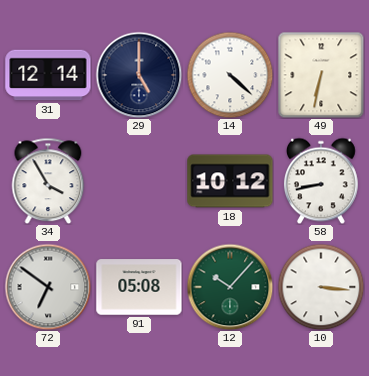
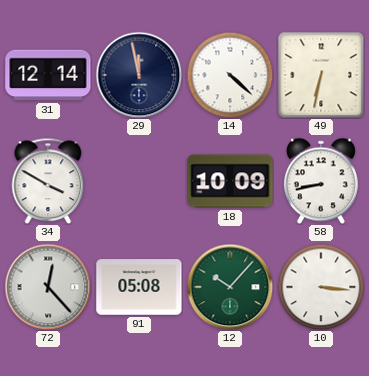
29: 5:00 -> 11:58 (139, 75)
34: 3:55 -> 3:50 (48, 181)
18: 10:12 -> 10:09 (230, 181)
72: 6:51 -> 12:23 (48, 287)
